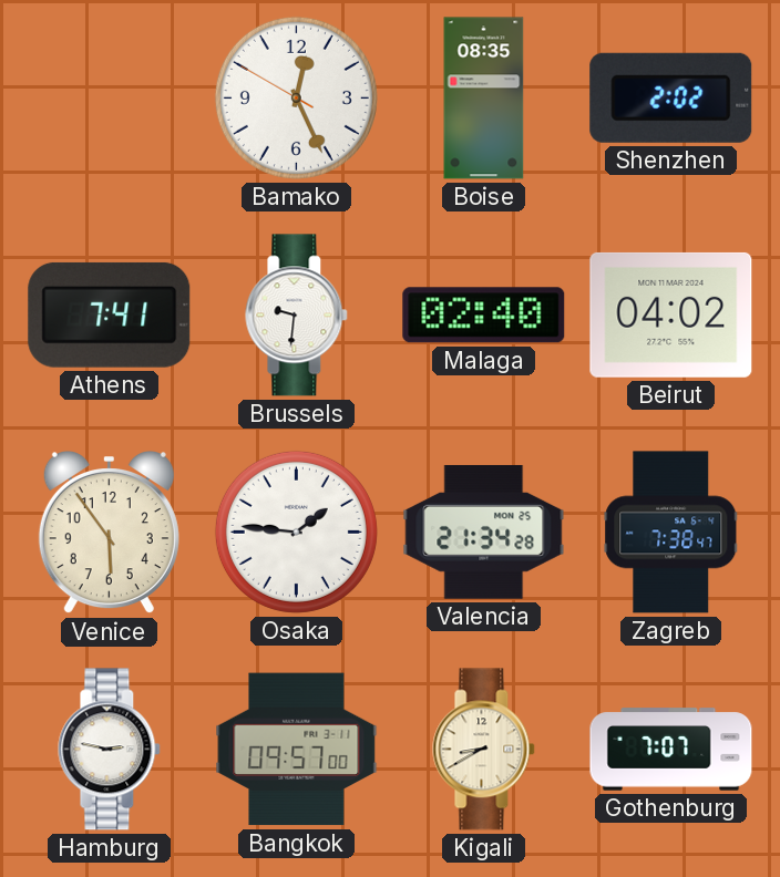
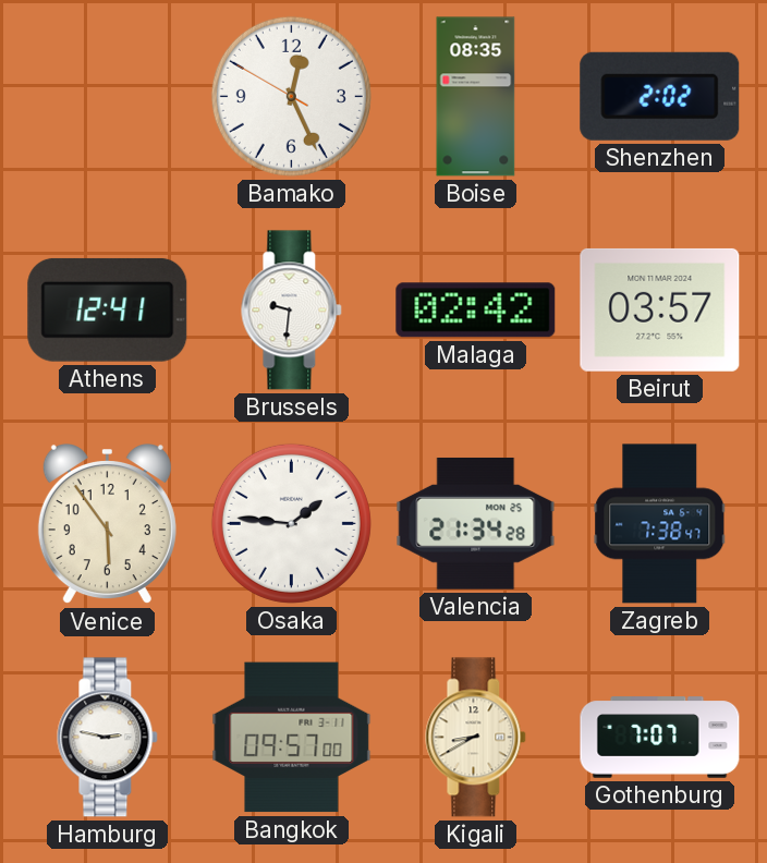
Athens: 7:41 -> 12:41 (108, 309)
Malaga: 02:40 -> 02:42 (476, 311)
Beirut: 04:02 -> 03:57 (660, 309)
